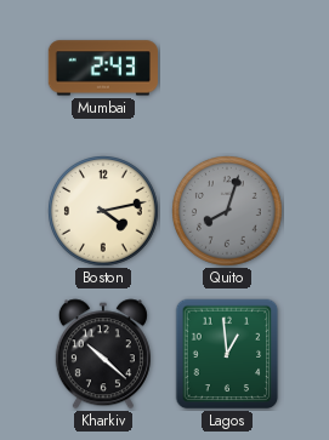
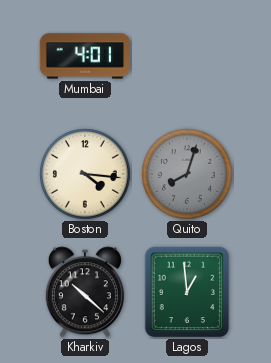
Mumbai: 2:43 -> 4:01 (84, 56)
Boston: 4:13 -> 4:16 (86, 175)
